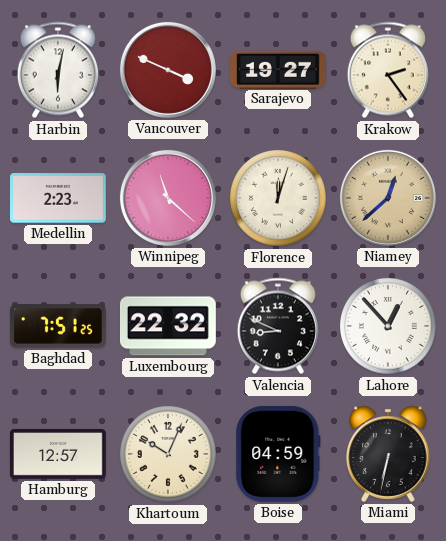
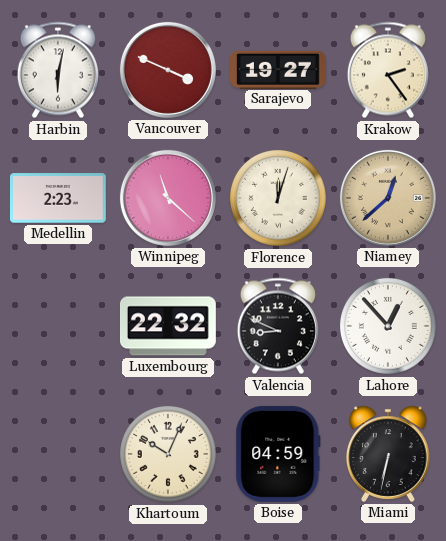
Baghdad: 7:51 -> none (58, 326)
Hamburg: 12:57 -> none (58, 454)
